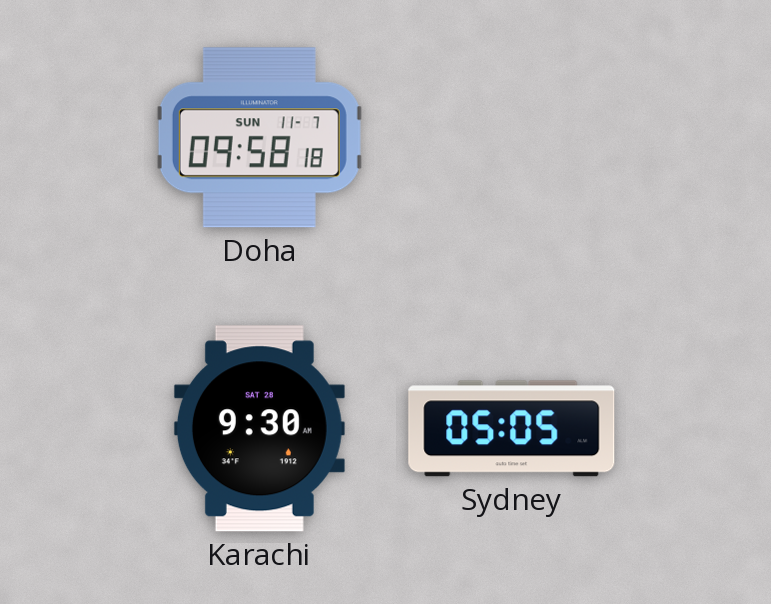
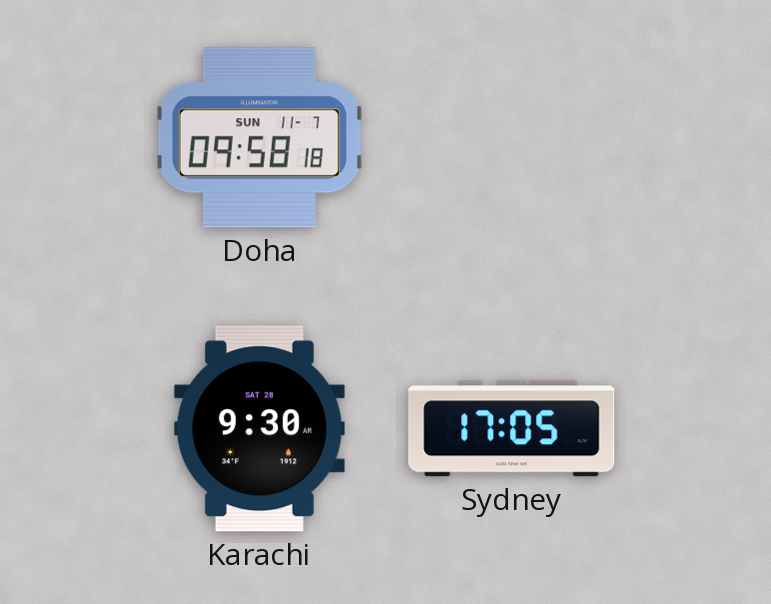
Sydney: 05:05 -> 17:05 (512, 429)
